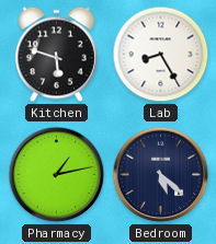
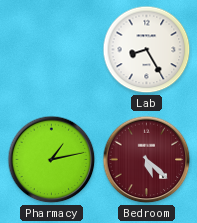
Kitchen: 5:48 -> none (56, 55)
Bedroom dial: navy -> burgundy (147, 160)
